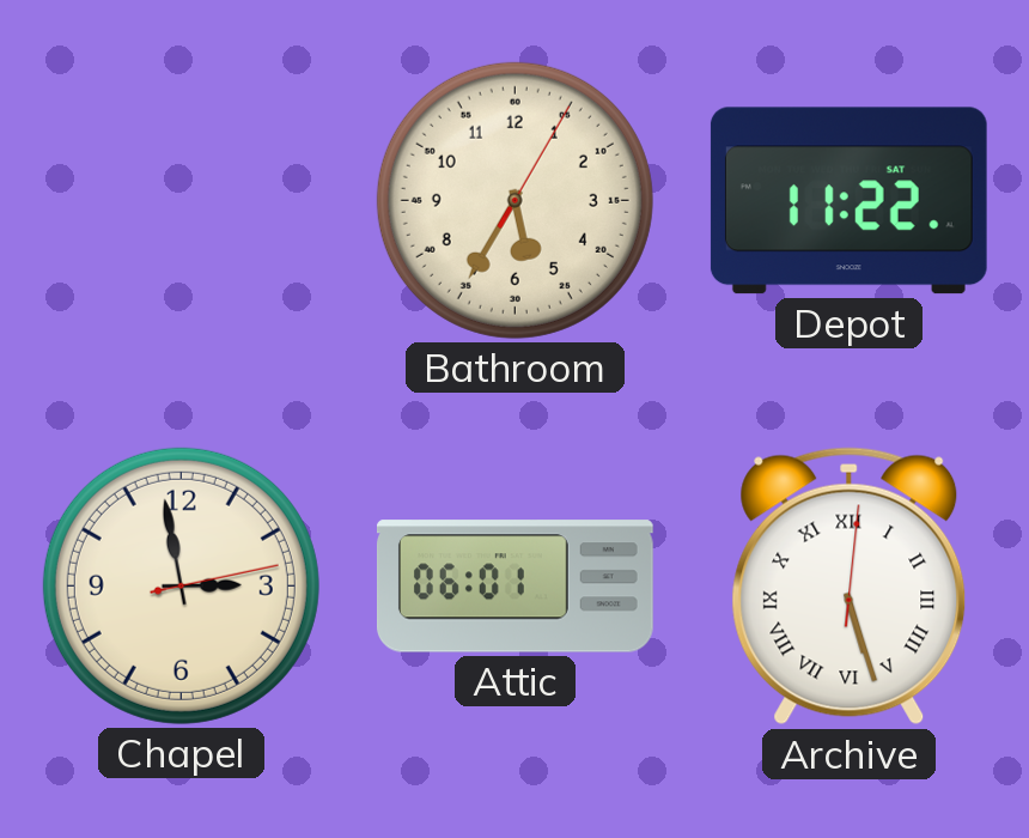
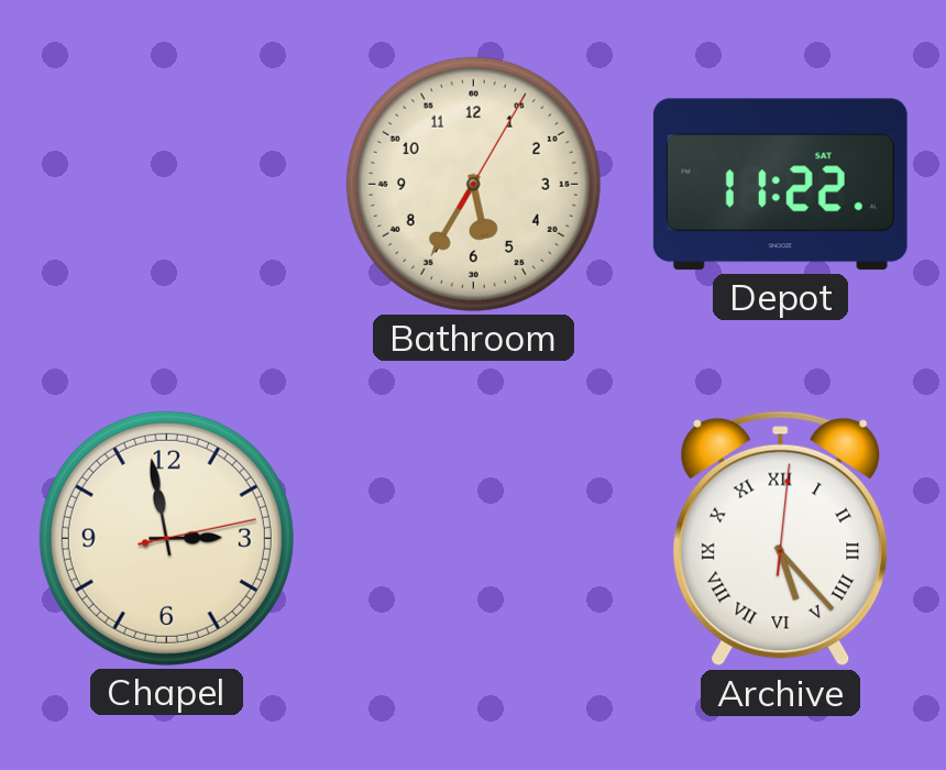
Attic: 06:01 -> none (514, 587)
Archive: 5:27 -> 5:23 (781, 539)
